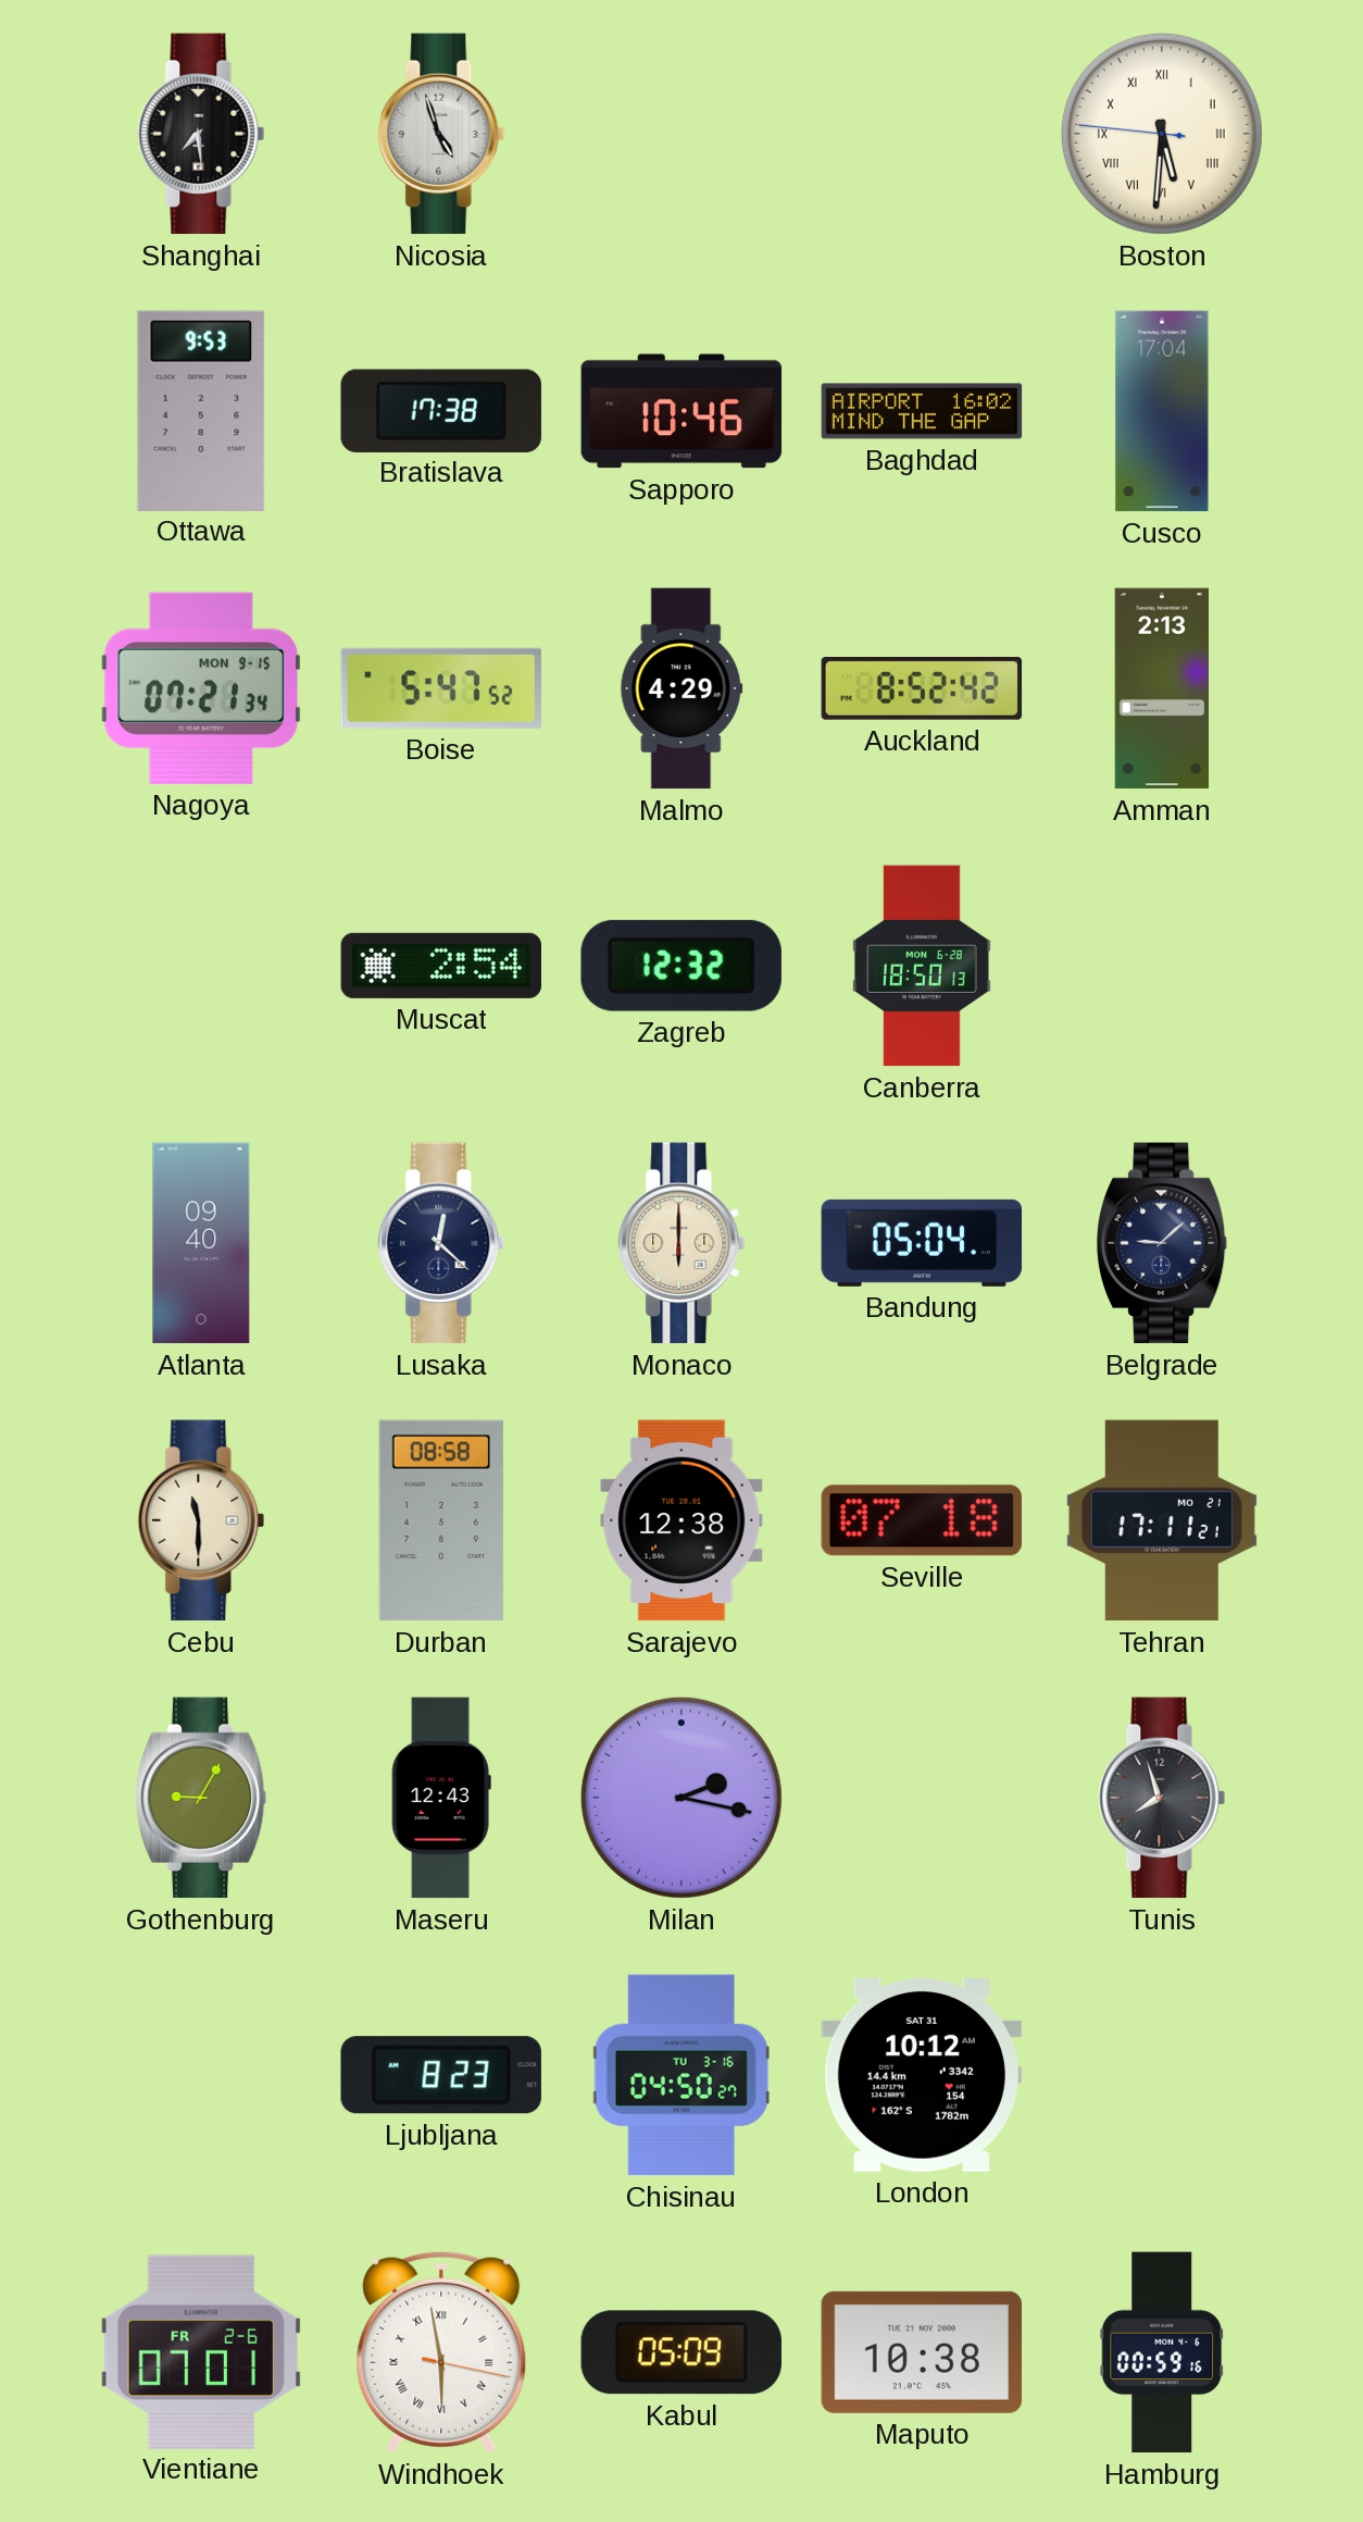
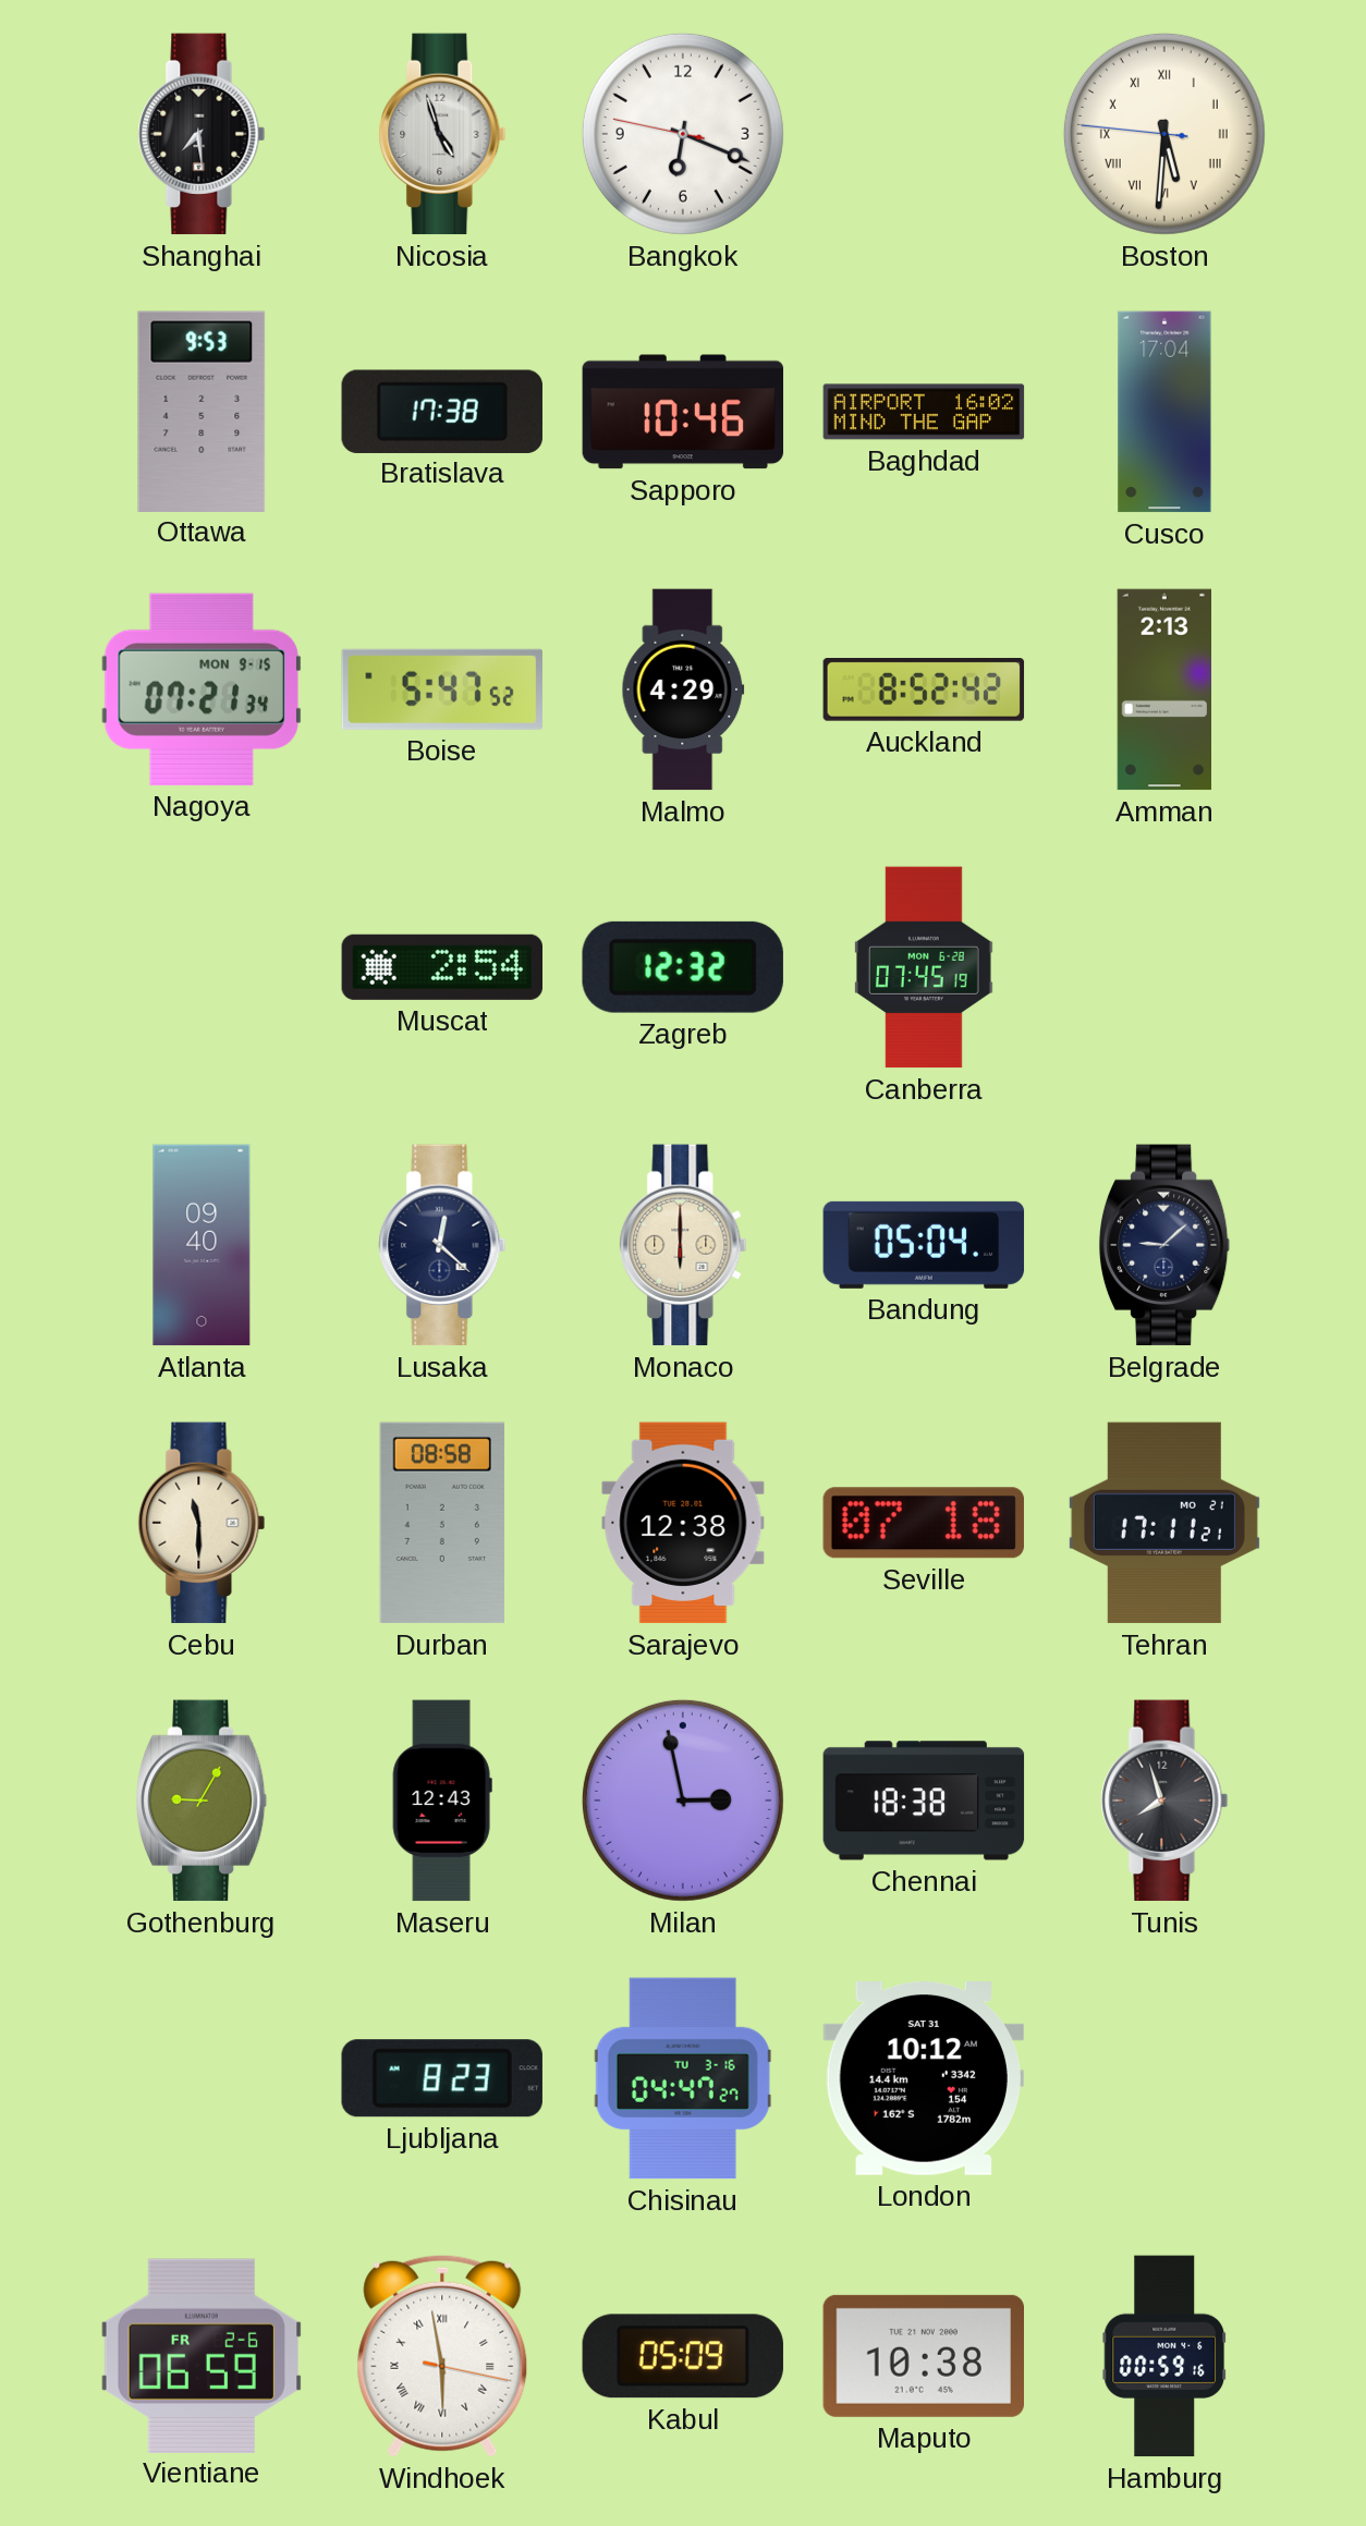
Bangkok: none -> 6:18 (683, 134)
Canberra: 18:50 -> 07:45 (925, 967)
Milan: 2:17 -> 2:58 (683, 1801)
Chennai: none -> 18:38 (924, 1801)
Chisinau: 04:50 -> 04:47 (683, 2078)
Vientiane: 07:01 -> 06:59 (200, 2355)
